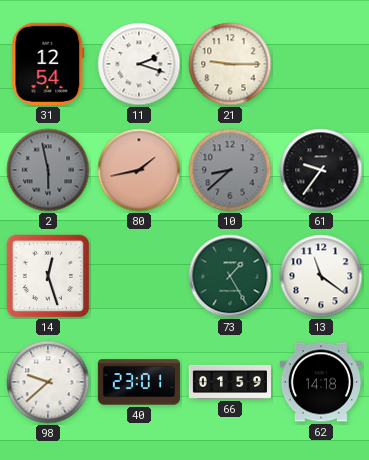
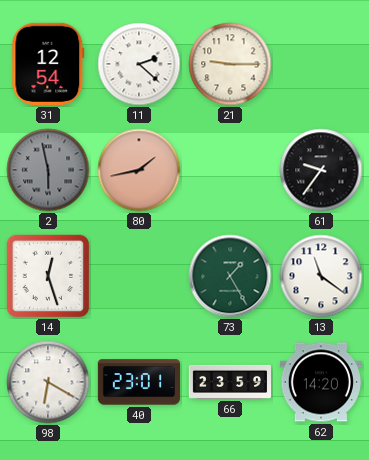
11: 2:18 -> 2:22 (139, 64)
10: 8:38 -> none (230, 170)
98: 9:38 -> 6:20 (48, 382)
66: 01:59 -> 23:59 (229, 382)
62: 14:18 -> 14:20 (321, 382)
